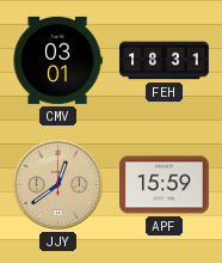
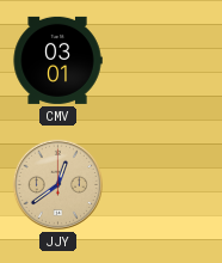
FEH: 18:31 -> none (165, 61)
APF: 15:59 -> none (165, 185)
